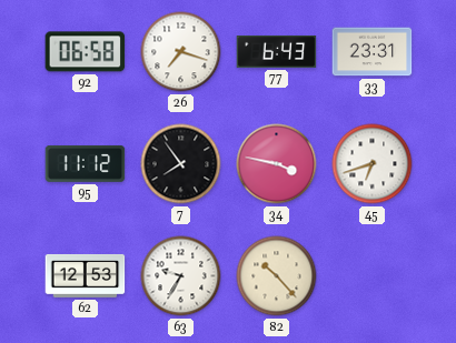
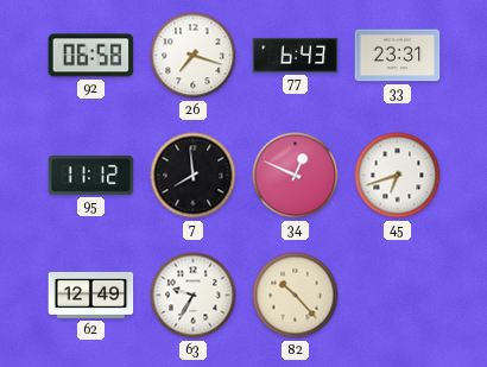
7: 7:54 -> 7:59 (194, 176)
34: 3:47 -> 12:49 (296, 176)
62: 12:53 -> 12:49 (91, 295)
